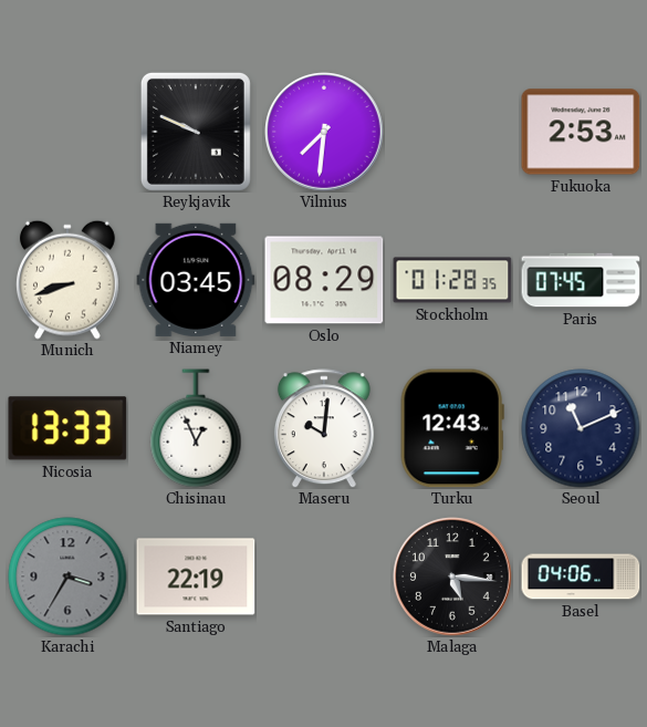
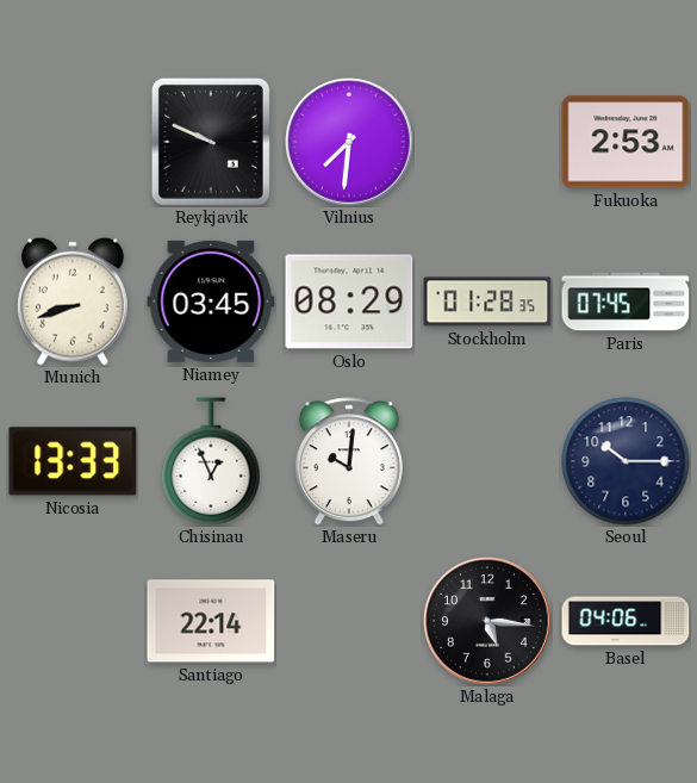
Turku: 12:43 -> none (452, 428)
Seoul: 11:11 -> 10:15 (626, 461)
Karachi: 3:35 -> none (67, 577)
Santiago: 22:19 -> 22:14 (211, 621)
